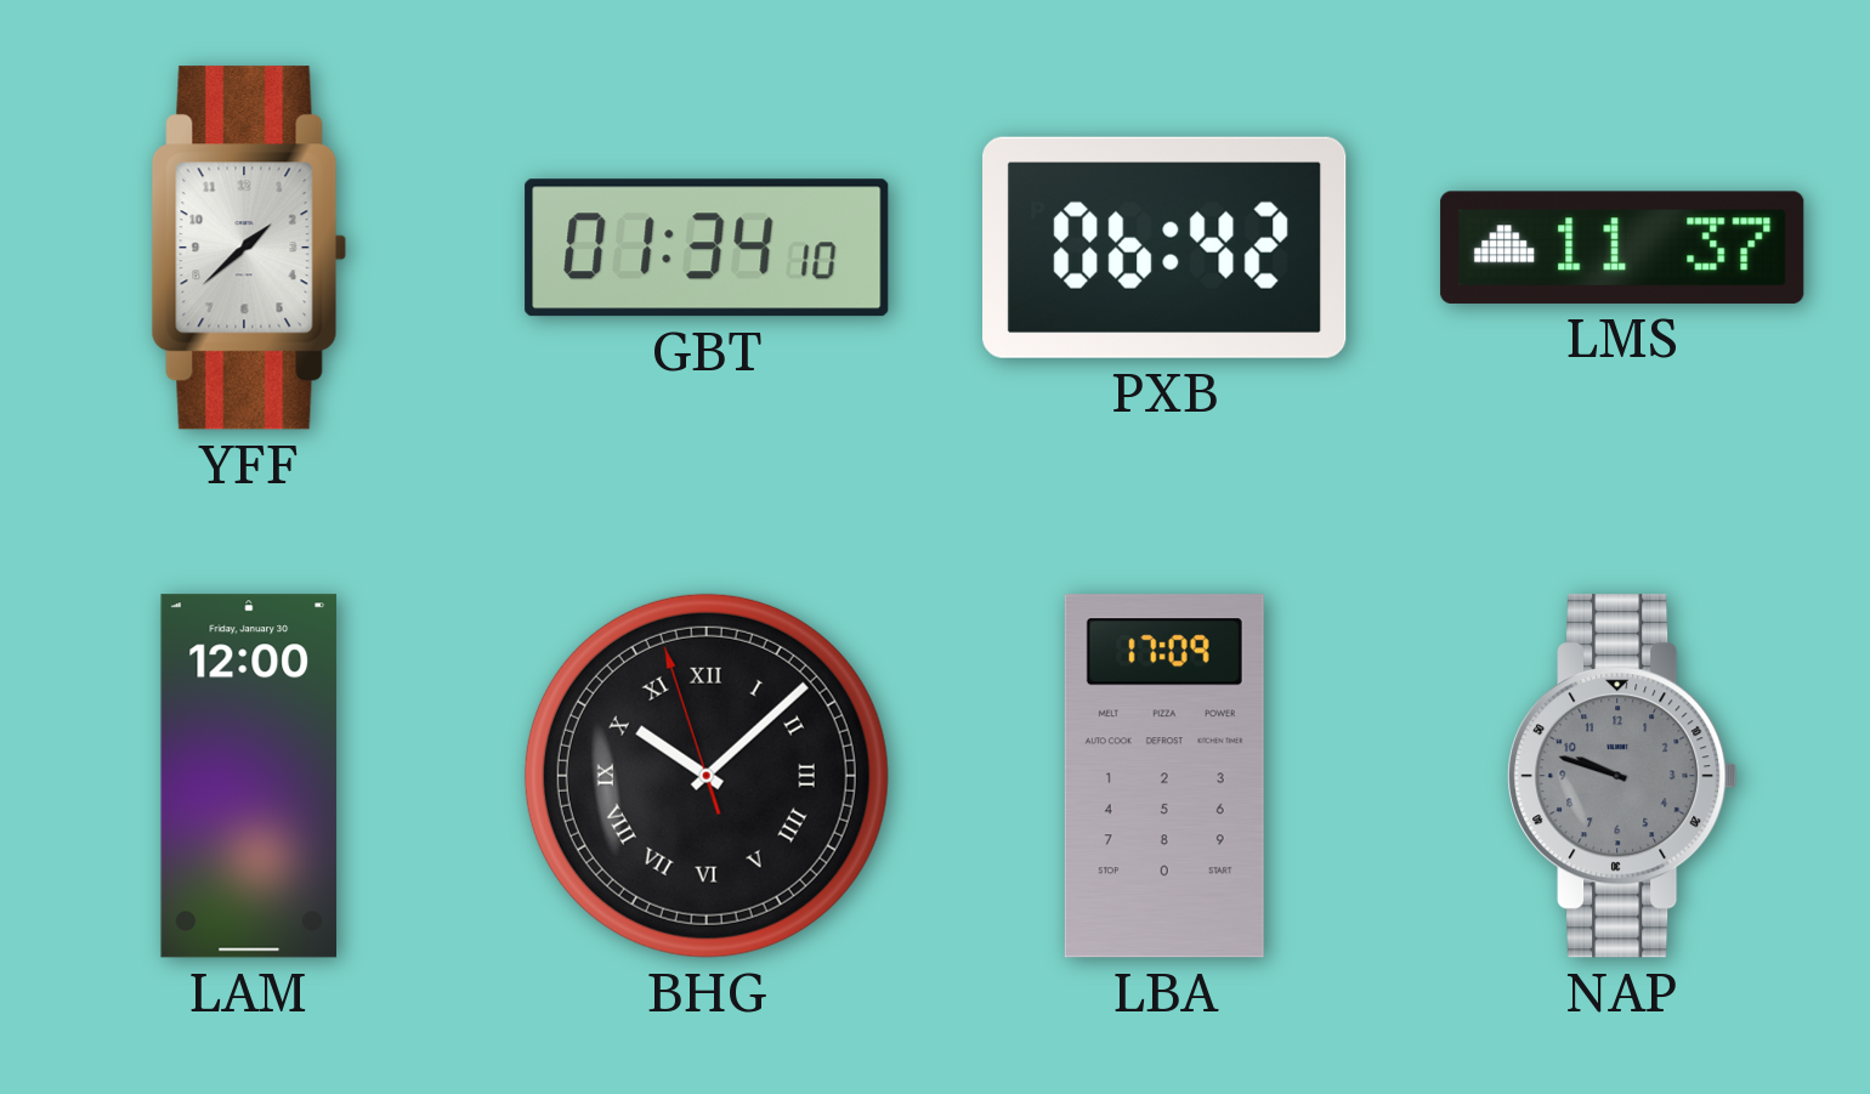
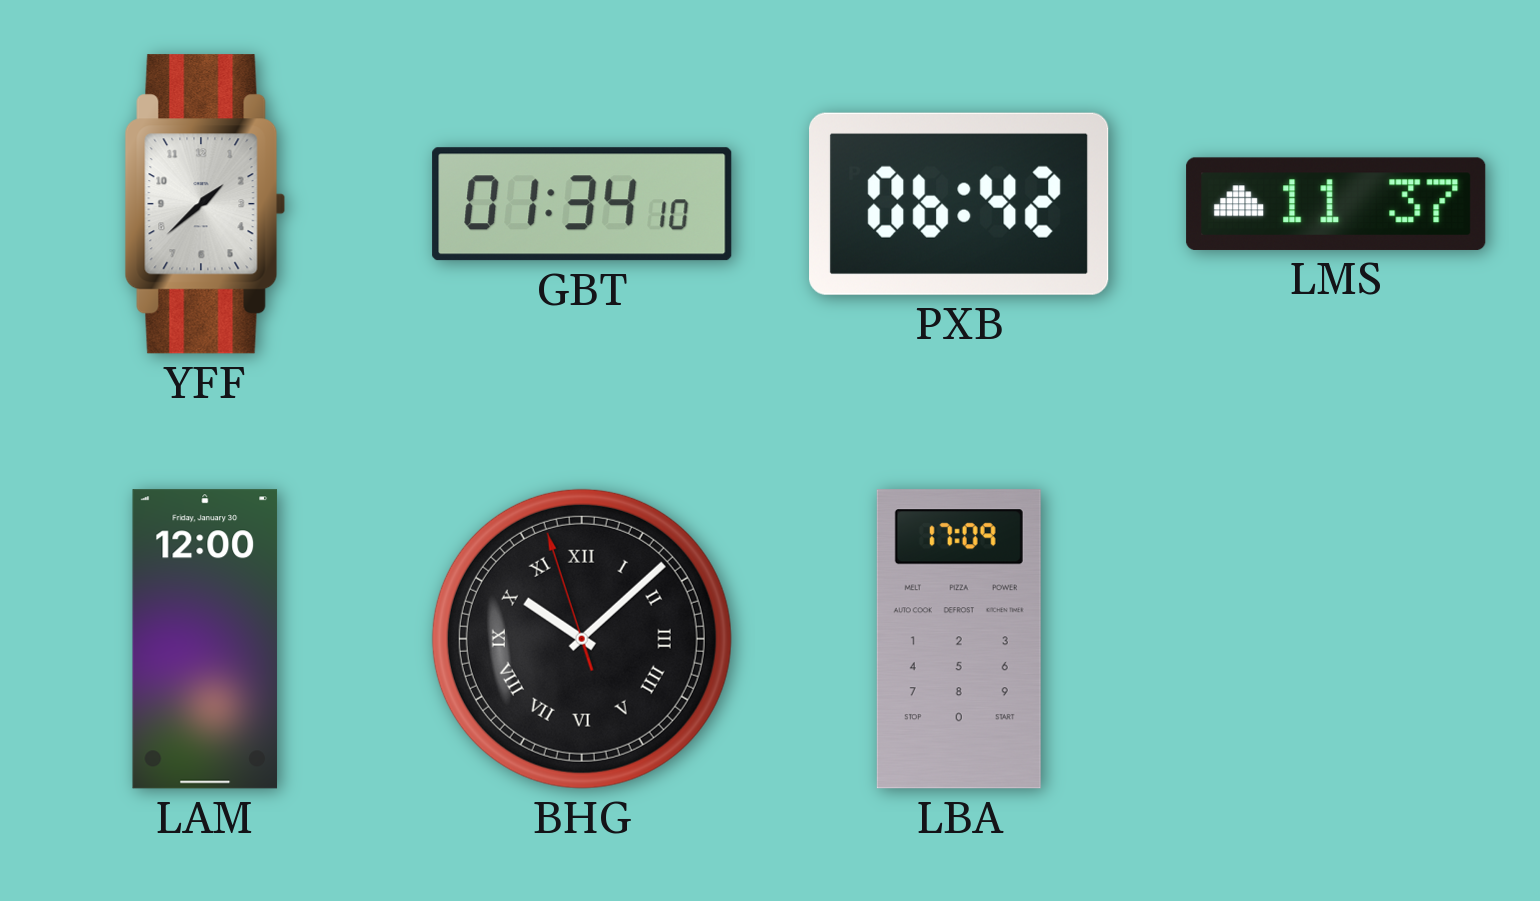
NAP: 9:48 -> none (1622, 776)
